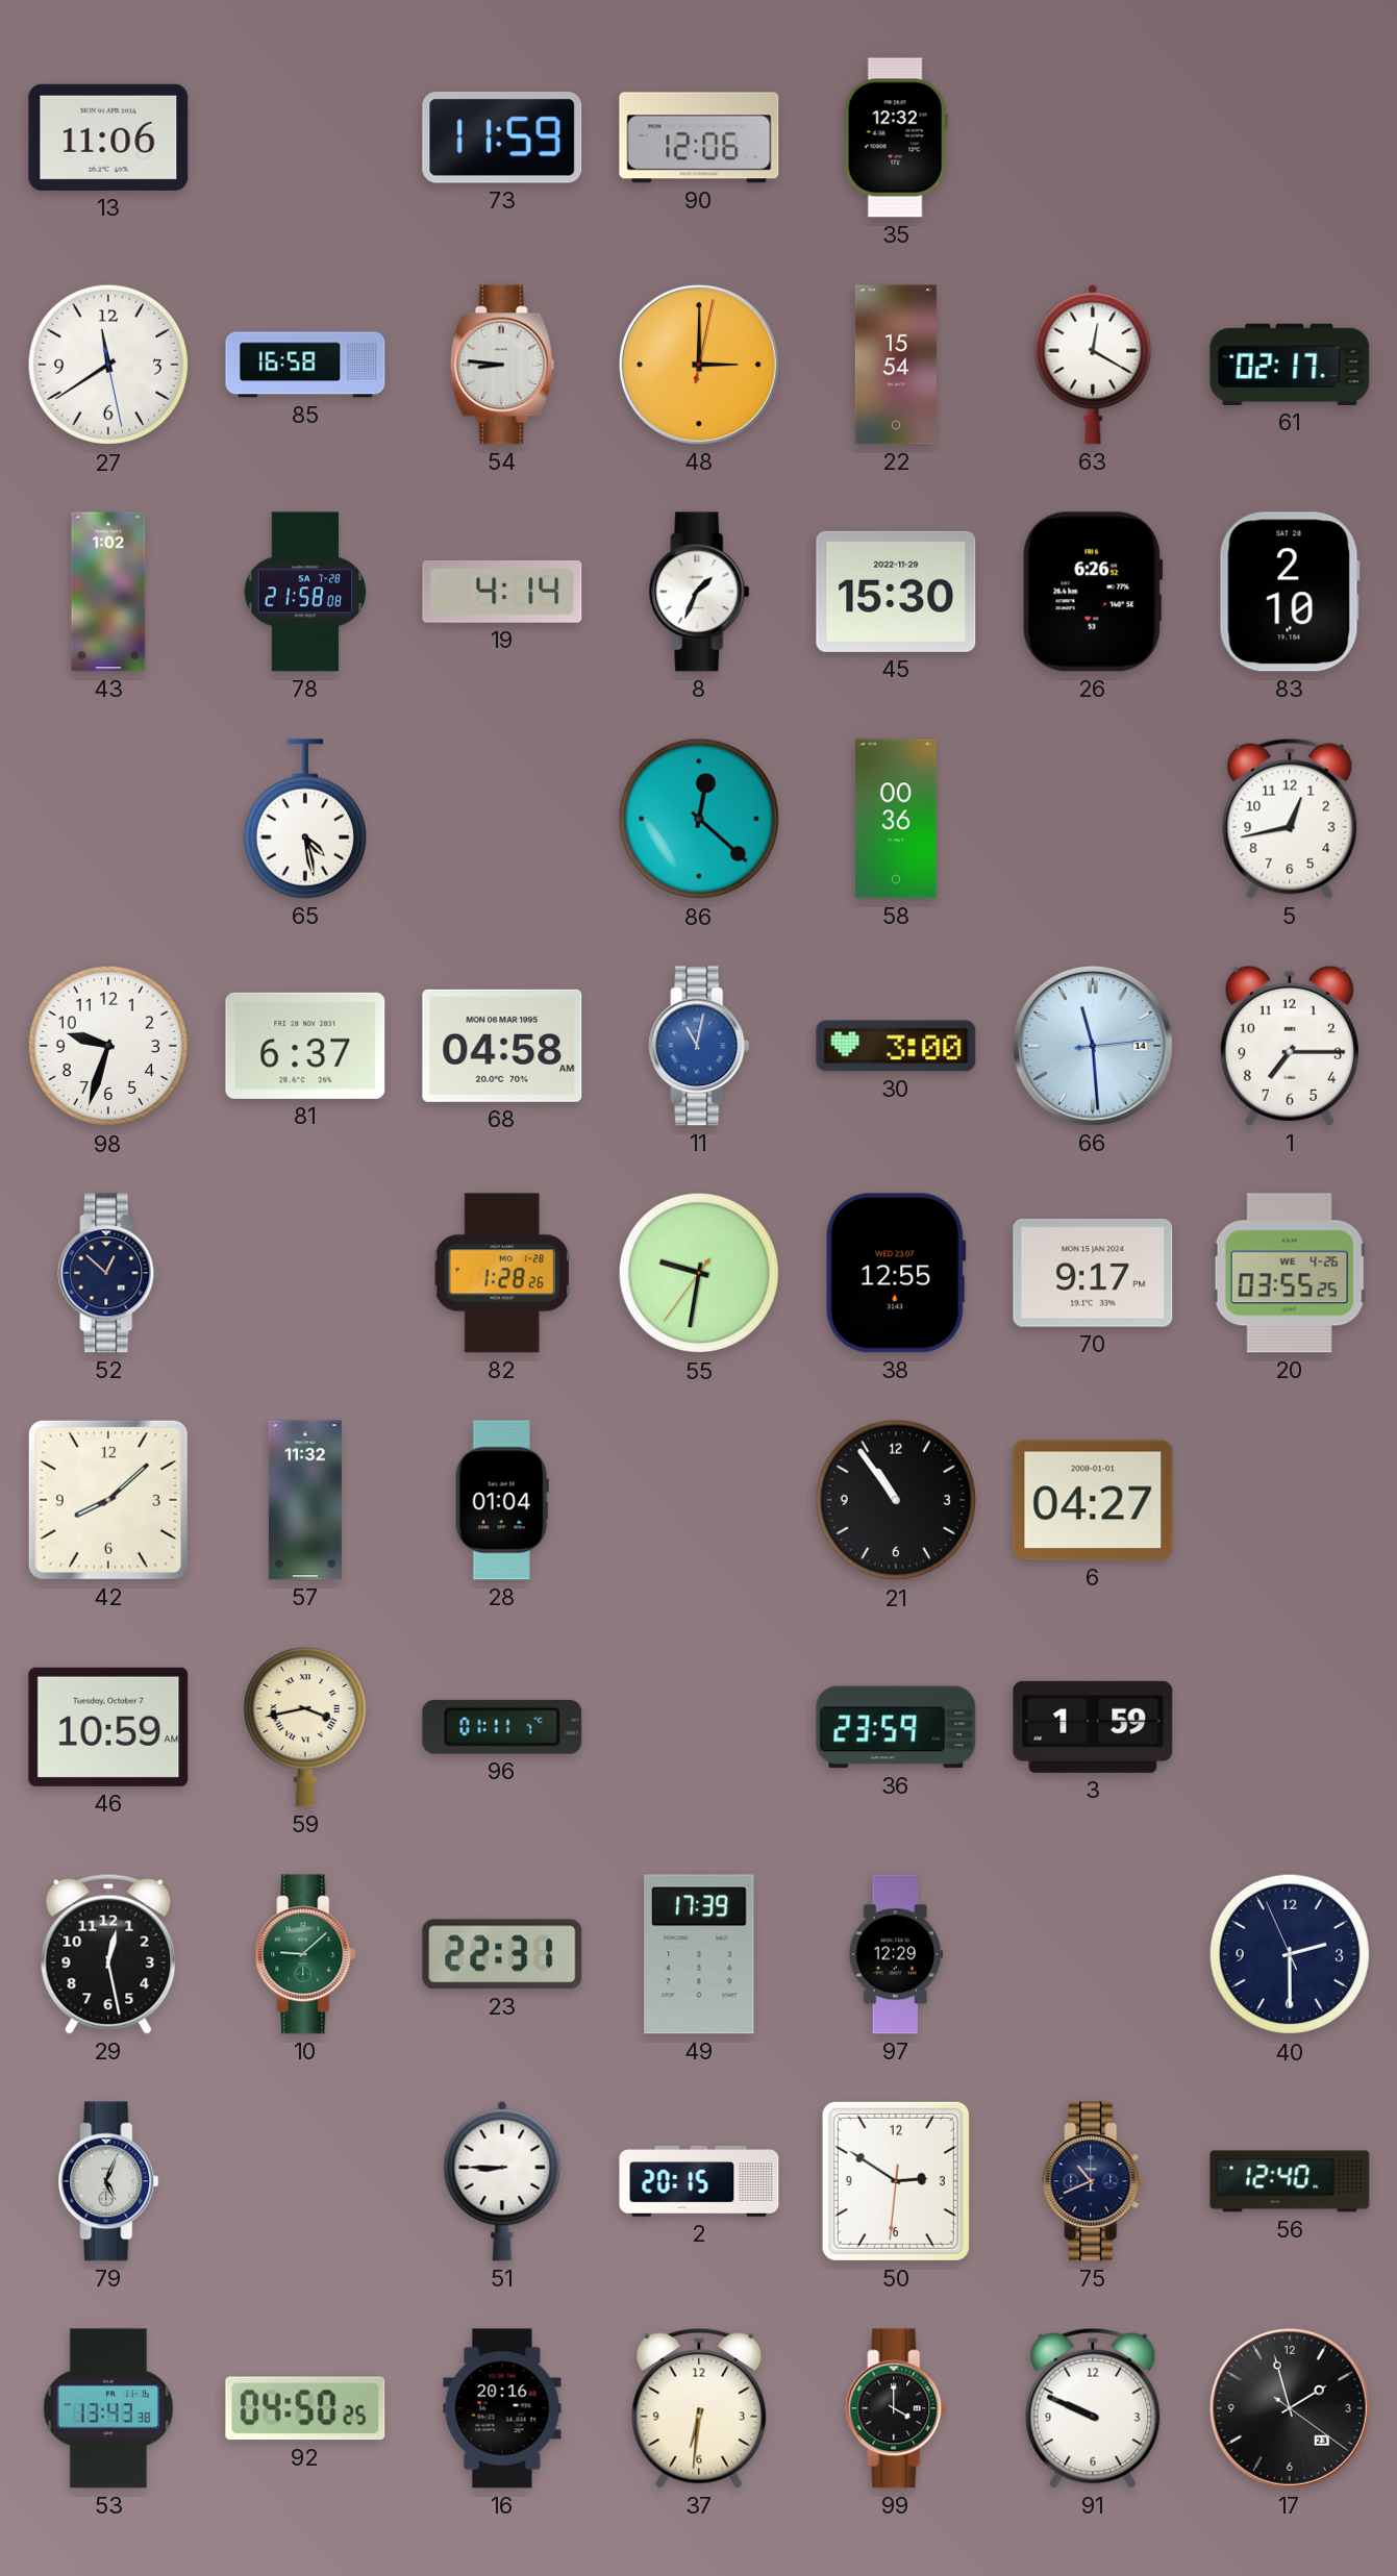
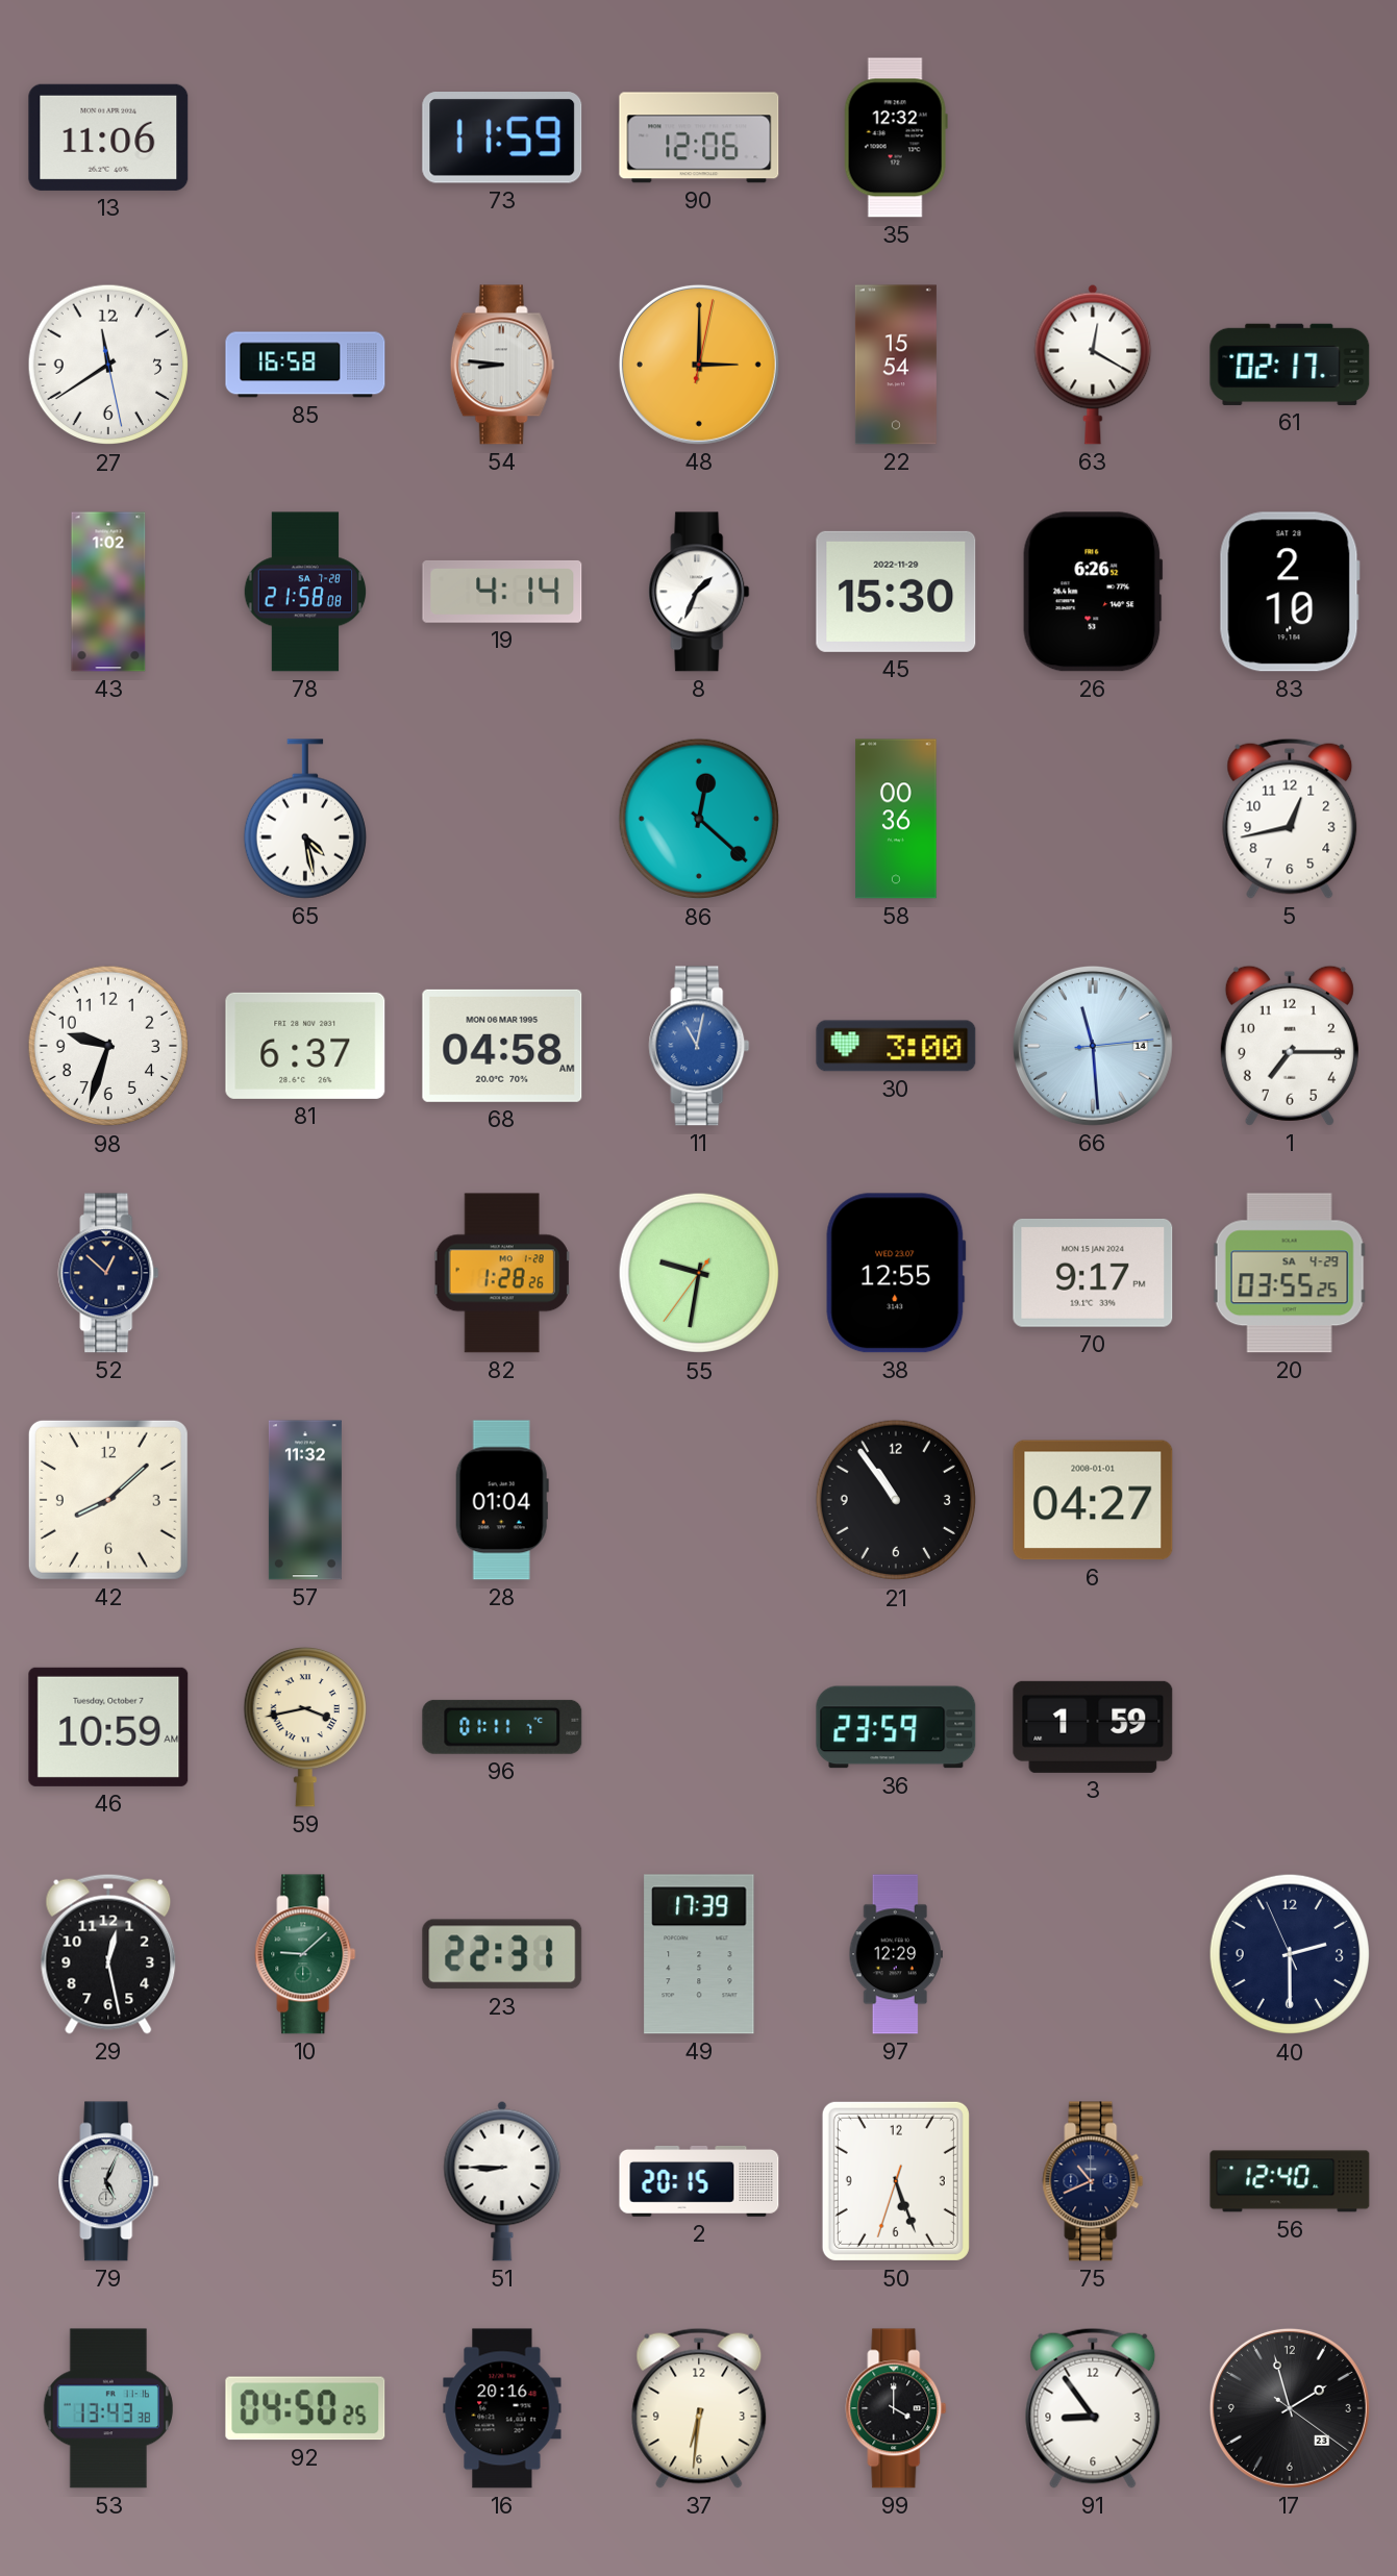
20 date: WE 4-26 -> SA 4-29 (1290, 1273)
50: 2:50 -> 5:26 (896, 2181)
91: 9:49 -> 8:54 (1093, 2408)
